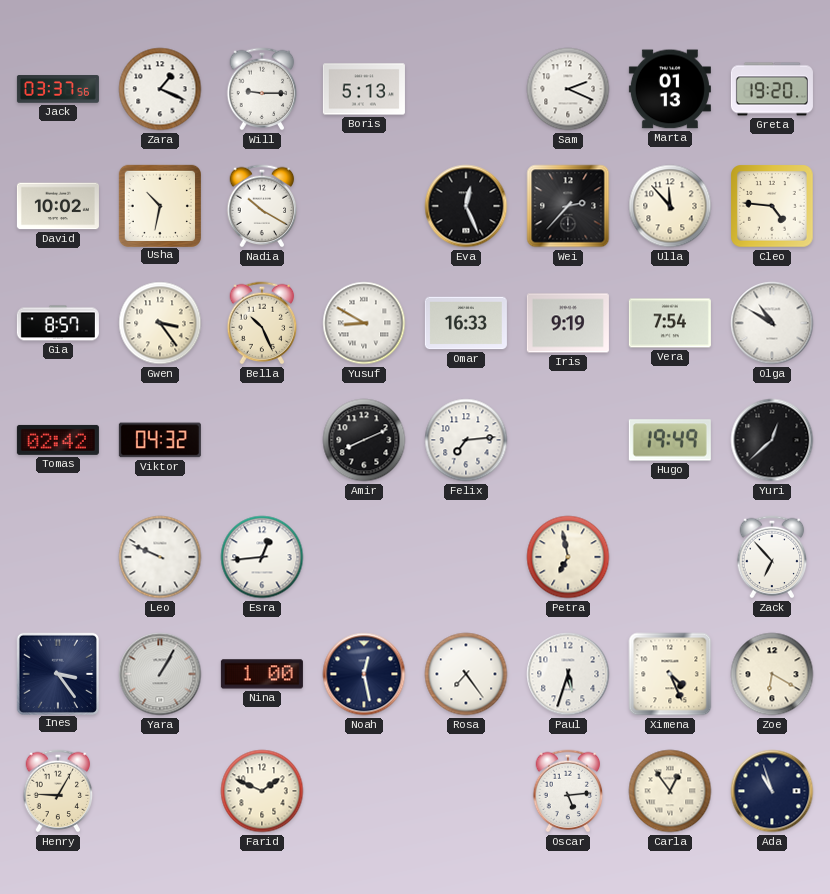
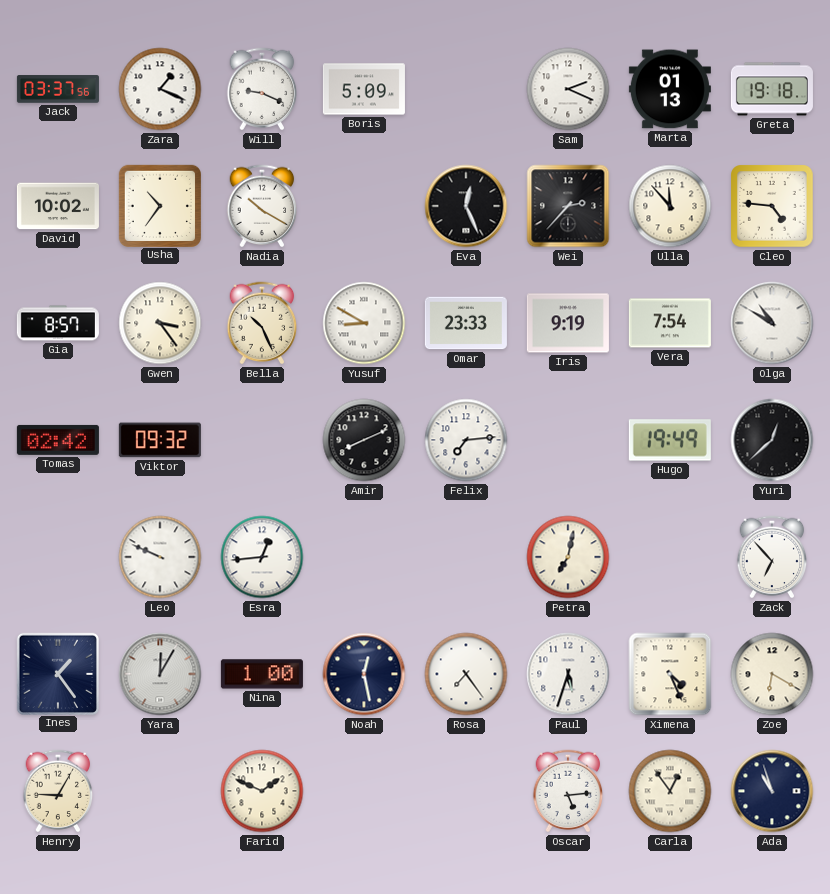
Will: 9:15 -> 9:19 (262, 89)
Boris: 5:13 -> 5:09 (364, 89)
Greta: 19:20 -> 19:18 (772, 89)
Usha: 10:32 -> 10:36 (159, 205)
Omar: 16:33 -> 23:33 (466, 323)
Viktor: 04:32 -> 09:32 (160, 440)
Petra: 6:58 -> 7:02 (568, 557)
Ines: 3:24 -> 1:24 (57, 673)
Yara: 1:05 -> 12:05 (160, 674)
